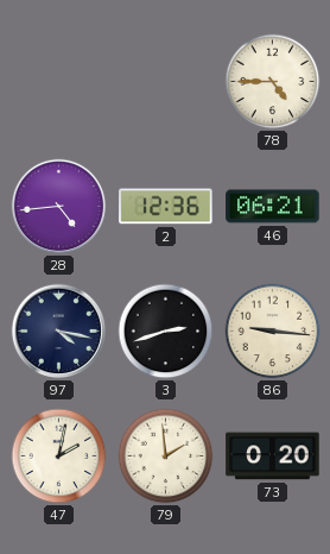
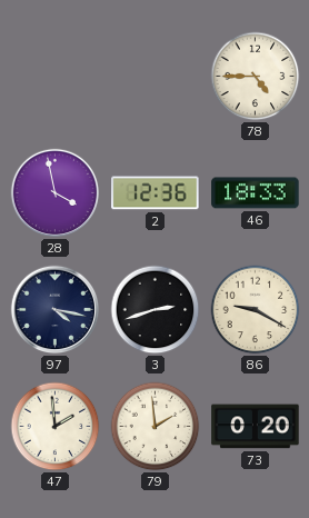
28: 4:44 -> 3:58 (56, 193)
46: 06:21 -> 18:33 (256, 193)
86: 9:16 -> 9:20 (256, 310)
47: 2:02 -> 1:59 (56, 427)
